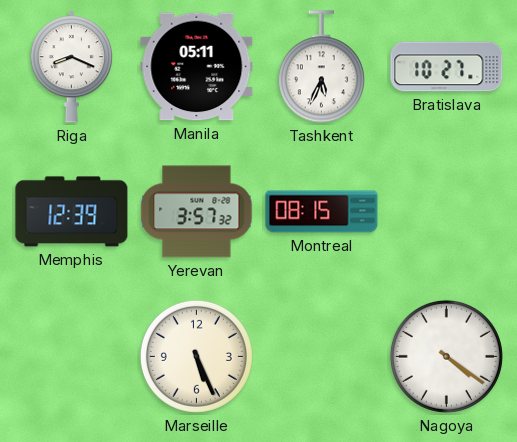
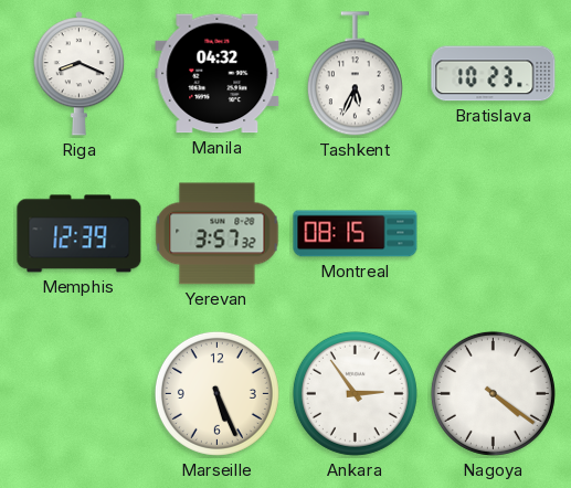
Manila: 05:11 -> 04:32 (218, 74)
Bratislava: 10:27 -> 10:23 (494, 74)
Ankara: none -> 2:54 (355, 393)
